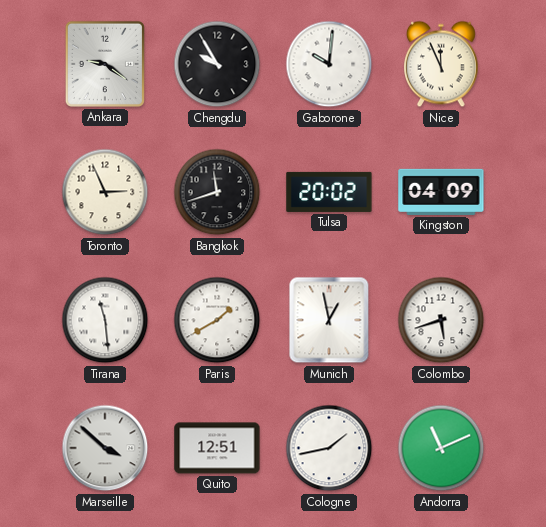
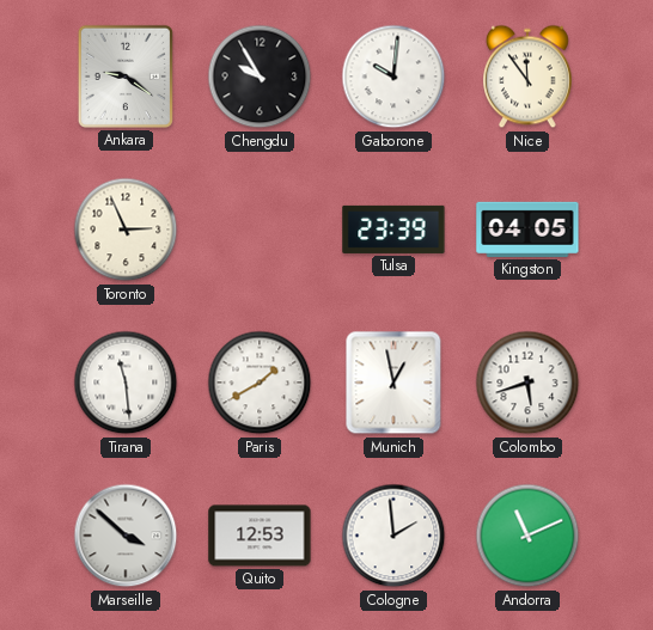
Nice: 11:56 -> 11:54 (529, 77)
Bangkok: 11:42 -> none (217, 192)
Tulsa: 20:02 -> 23:39 (393, 230)
Kingston: 04:09 -> 04:05 (527, 230)
Quito: 12:51 -> 12:53 (260, 536)
Cologne: 1:43 -> 1:59 (393, 536)
